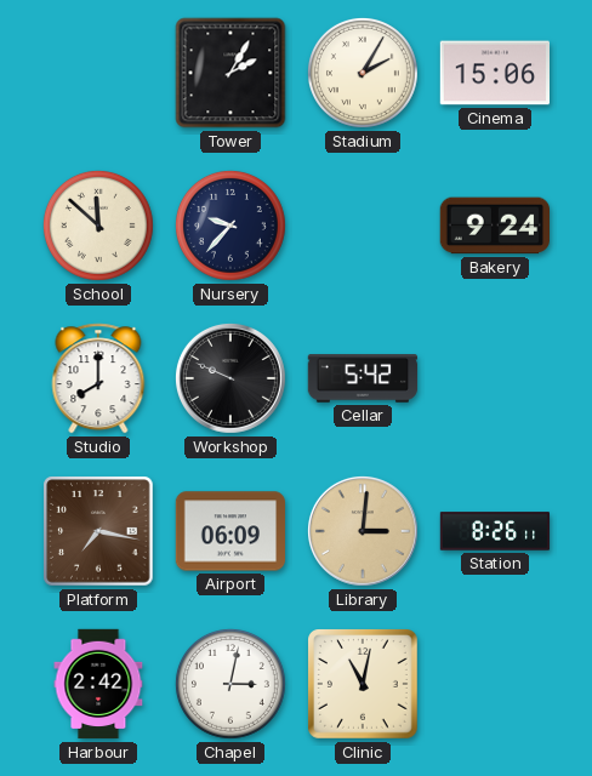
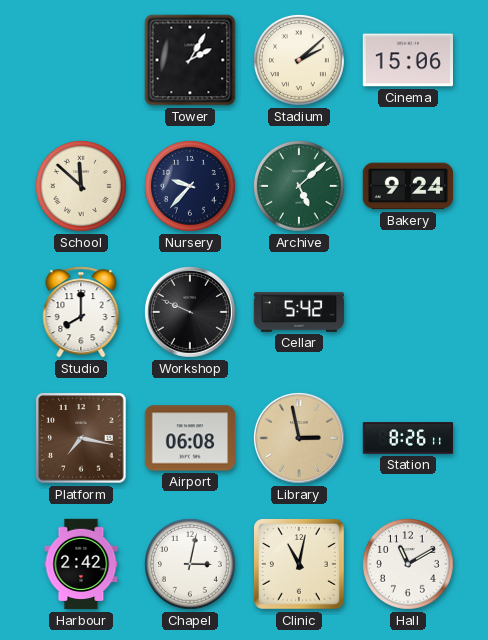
Stadium: 2:05 -> 2:08 (299, 60)
Archive: none -> 5:08 (299, 186)
Airport: 06:09 -> 06:08 (190, 438)
Library: 3:01 -> 2:58 (299, 438)
Hall: none -> 11:10 (408, 564)
